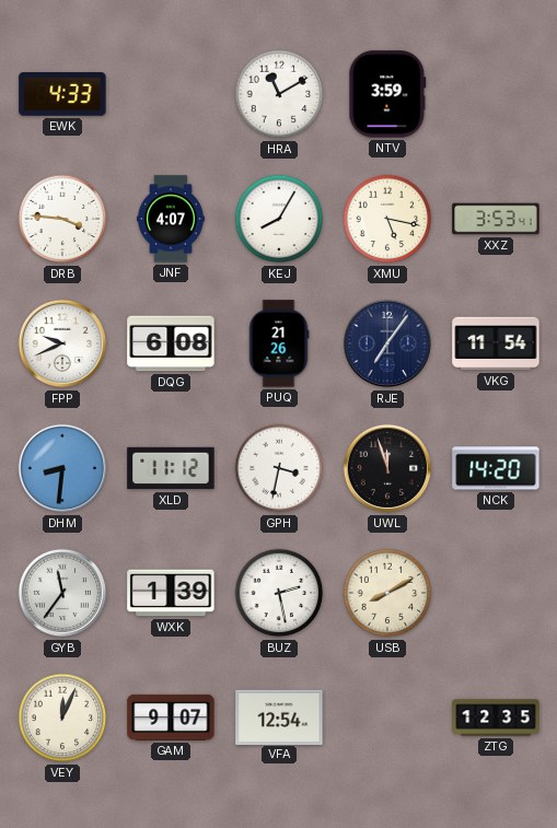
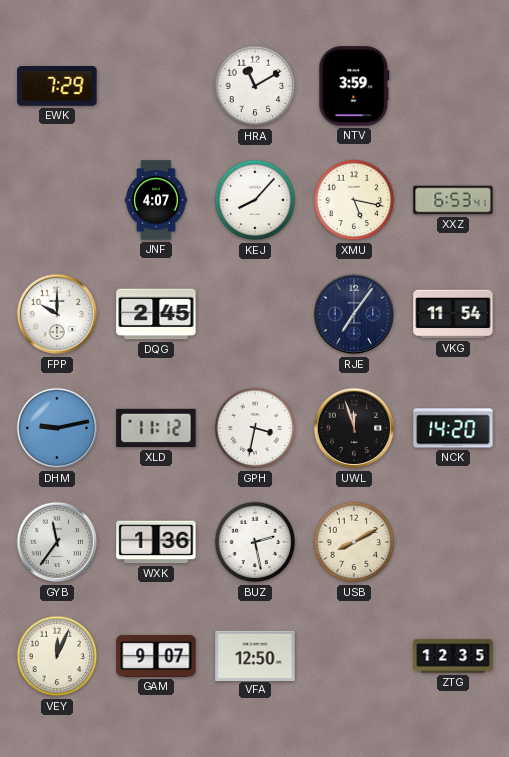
EWK: 4:33 -> 7:29 (57, 87)
DRB: 3:46 -> none (62, 219)
KEJ: 8:05 -> 8:07 (255, 200)
XXZ: 3:53 -> 6:53 (453, 200)
FPP: 9:41 -> 10:00 (57, 314)
DQG: 6:08 -> 2:45 (156, 314)
PUQ: 21:26 -> none (279, 343)
DHM: 8:31 -> 9:13 (57, 428)
WXK: 1:39 -> 1:36 (156, 542)
VFA: 12:54 -> 12:50 (255, 655)
